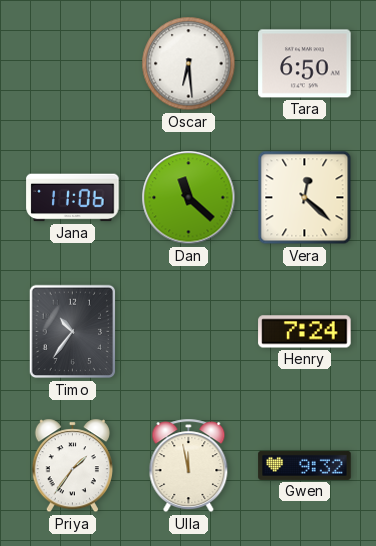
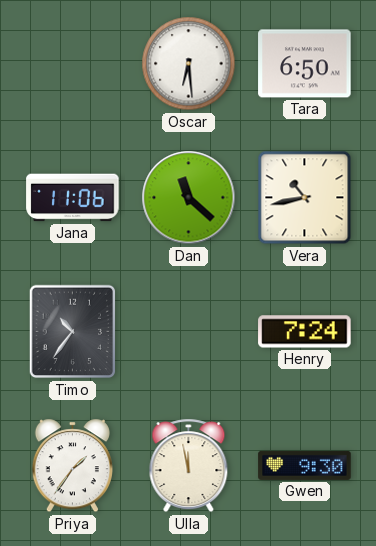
Vera: 12:22 -> 10:43 (305, 198)
Gwen: 9:32 -> 9:30 (305, 465)
